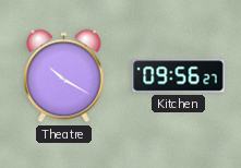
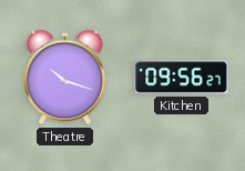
Theatre: 10:20 -> 10:18 (65, 78)
